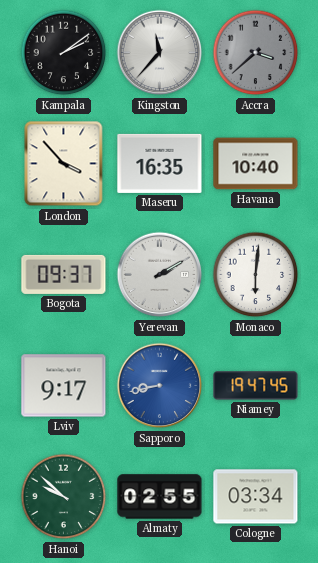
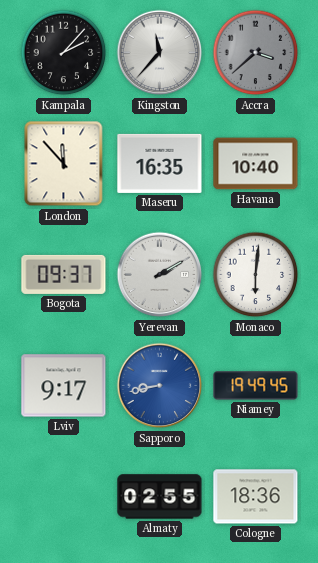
Kampala: 2:09 -> 2:07 (64, 53)
London: 3:53 -> 11:53 (64, 164)
Niamey: 19:47 -> 19:49 (256, 386)
Hanoi: 9:52 -> none (64, 497)
Cologne: 03:34 -> 18:36 (256, 497)
